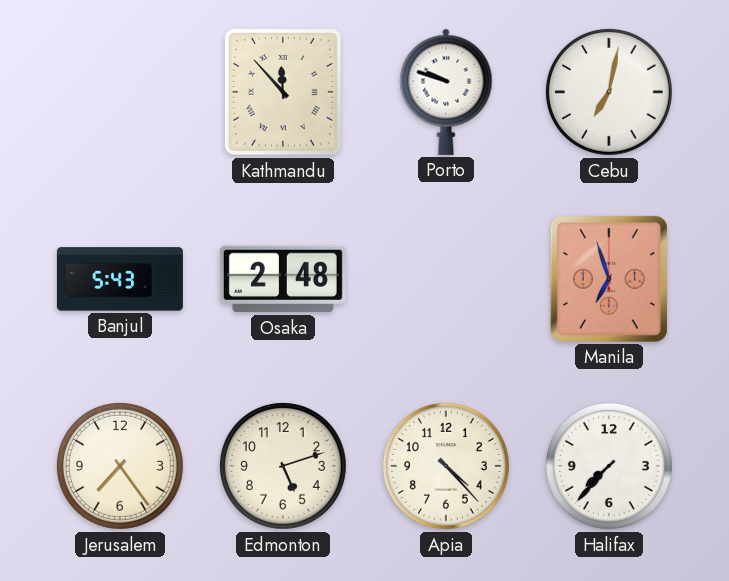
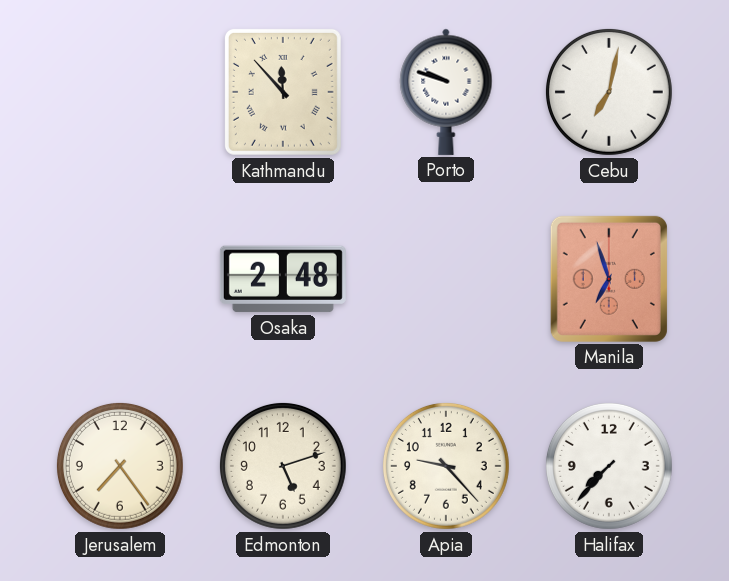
Banjul: 5:43 -> none (120, 279)
Apia: 4:23 -> 9:23 (446, 466)
